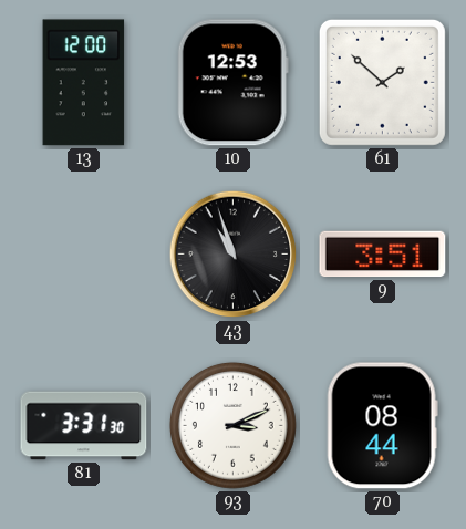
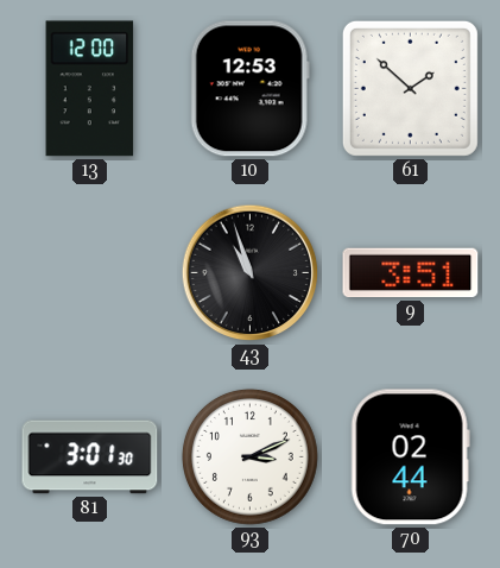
81: 3:31 -> 3:01 (90, 457)
70: 08:44 -> 02:44 (410, 457)
